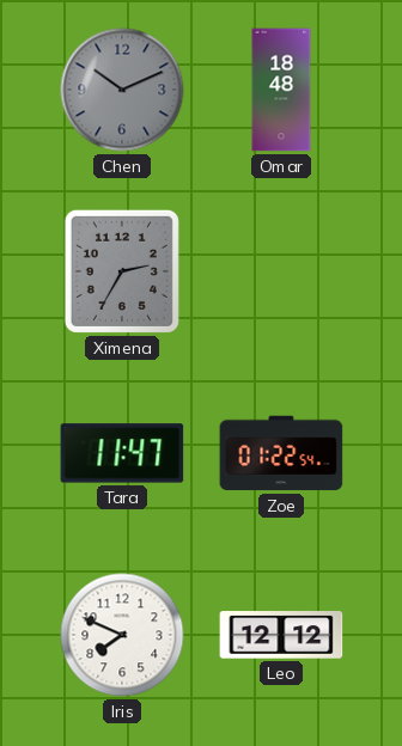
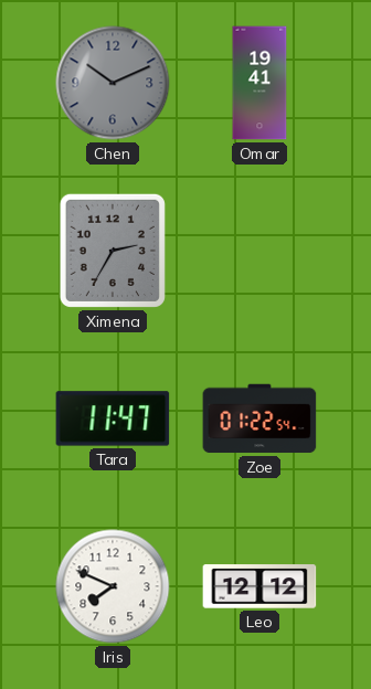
Omar: 18:48 -> 19:41 (259, 83)
